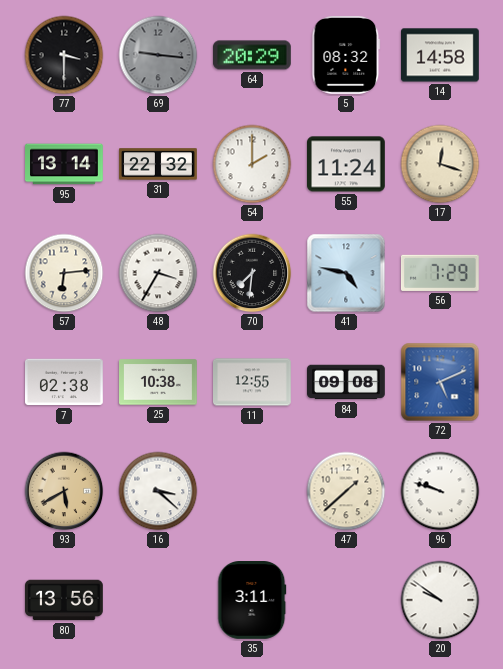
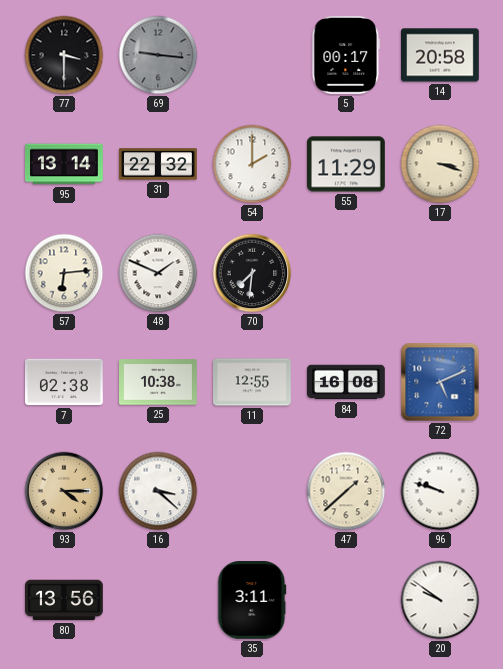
64: 20:29 -> none (253, 55)
5: 08:32 -> 00:17 (346, 56)
14: 14:58 -> 20:58 (441, 55)
55: 11:24 -> 11:29 (347, 164)
17: 12:18 -> 3:18 (440, 164)
48: 3:35 -> 1:49 (158, 273)
41: 4:47 -> none (346, 273)
56: 7:29 -> none (440, 273)
84: 09:08 -> 16:08 (347, 382)
93: 5:40 -> 4:15 (64, 491)
